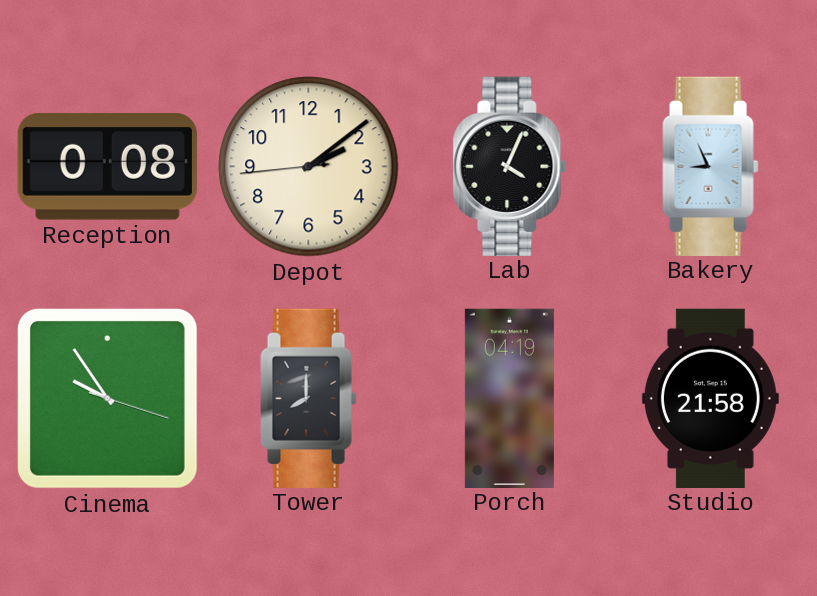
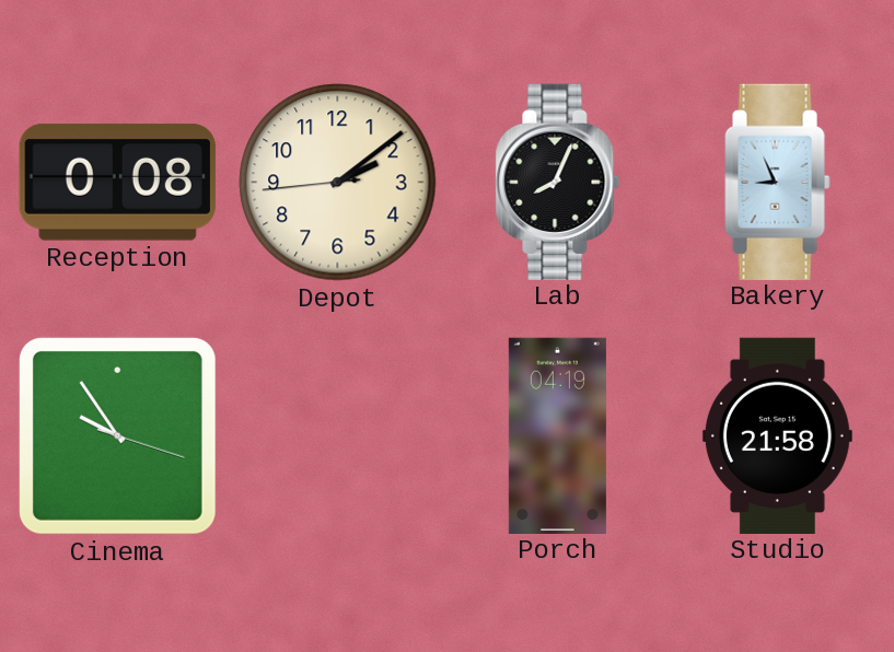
Lab: 4:04 -> 8:04 (558, 182)
Tower: 8:00 -> none (309, 398)
